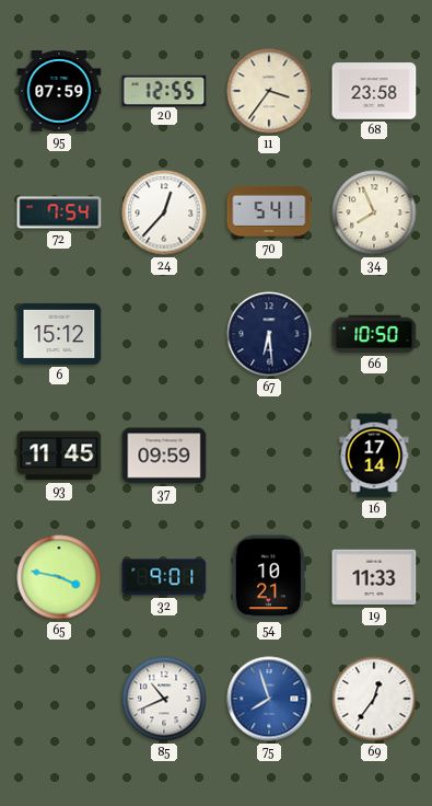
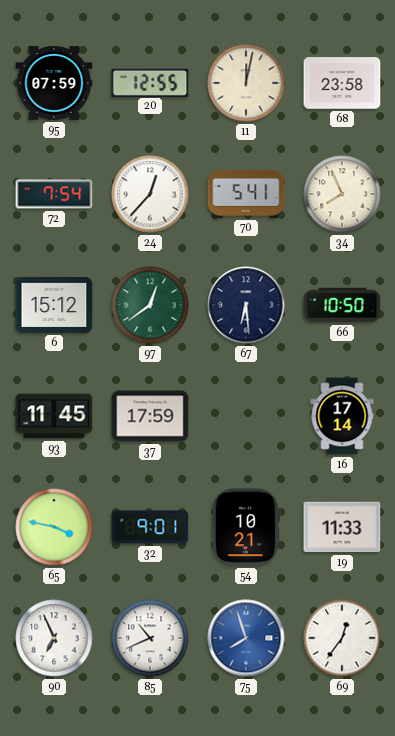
11: 3:36 -> 12:02 (246, 83)
97: none -> 12:39 (150, 305)
37: 09:59 -> 17:59 (150, 416)
90: none -> 6:56 (54, 638)
